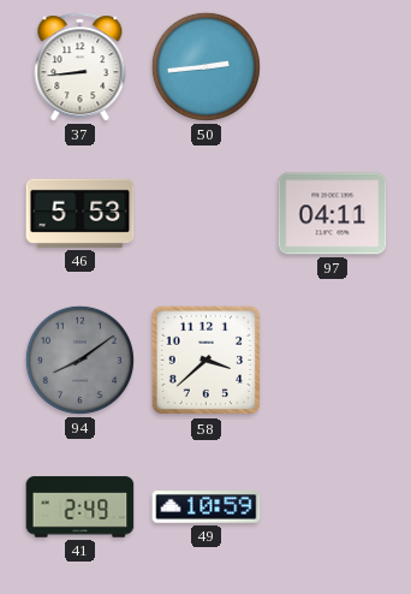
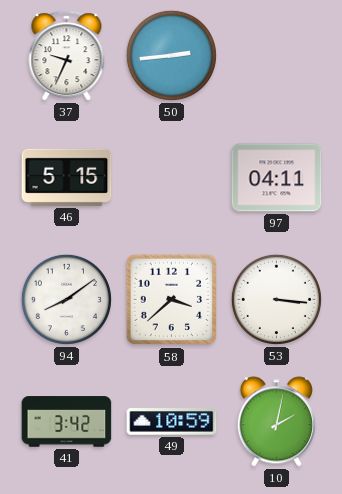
37: 8:44 -> 9:34 (67, 56)
46: 5:53 -> 5:15 (67, 177)
94 dial: grey -> white (66, 299)
53: none -> 3:16 (276, 299)
41: 2:49 -> 3:42 (67, 422)
10: none -> 2:02 (276, 422)
